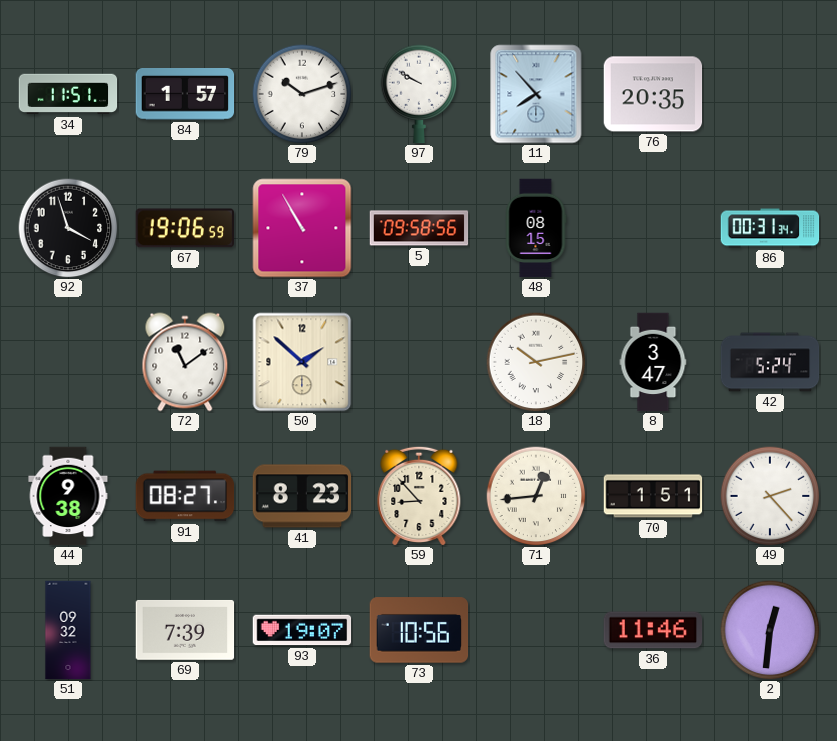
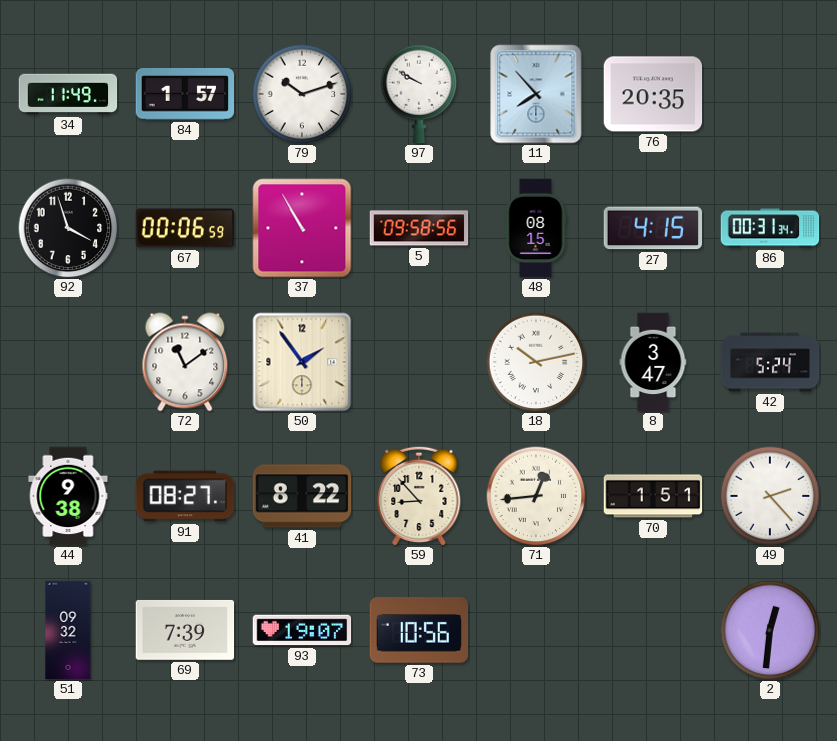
34: 11:51 -> 11:49 (68, 94)
67: 19:06 -> 00:06 (184, 228)
27: none -> 4:15 (653, 228)
50: 1:52 -> 1:54 (302, 362)
41: 8:23 -> 8:22 (302, 496)
36: 11:46 -> none (653, 630)
